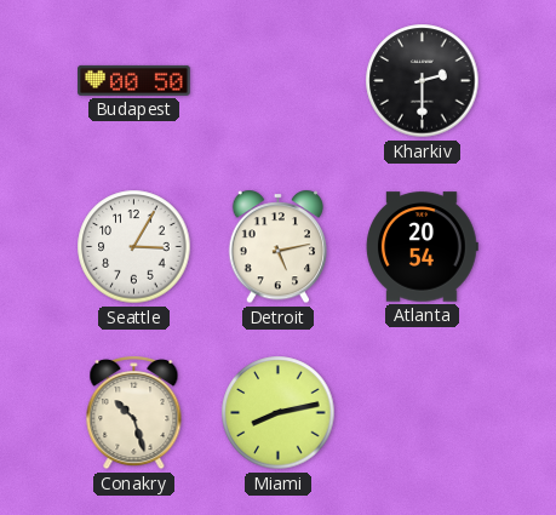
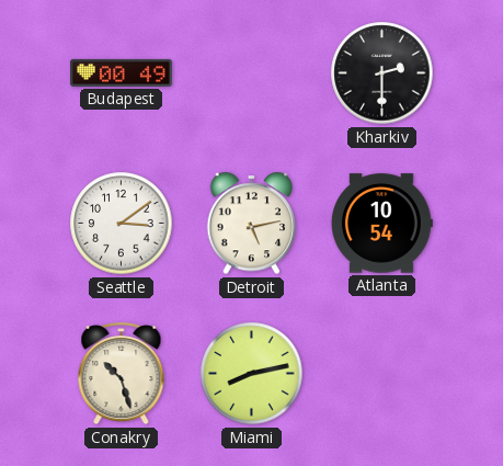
Budapest: 00:50 -> 00:49 (122, 72)
Seattle: 3:05 -> 3:09 (122, 224)
Atlanta: 20:54 -> 10:54 (381, 224)
